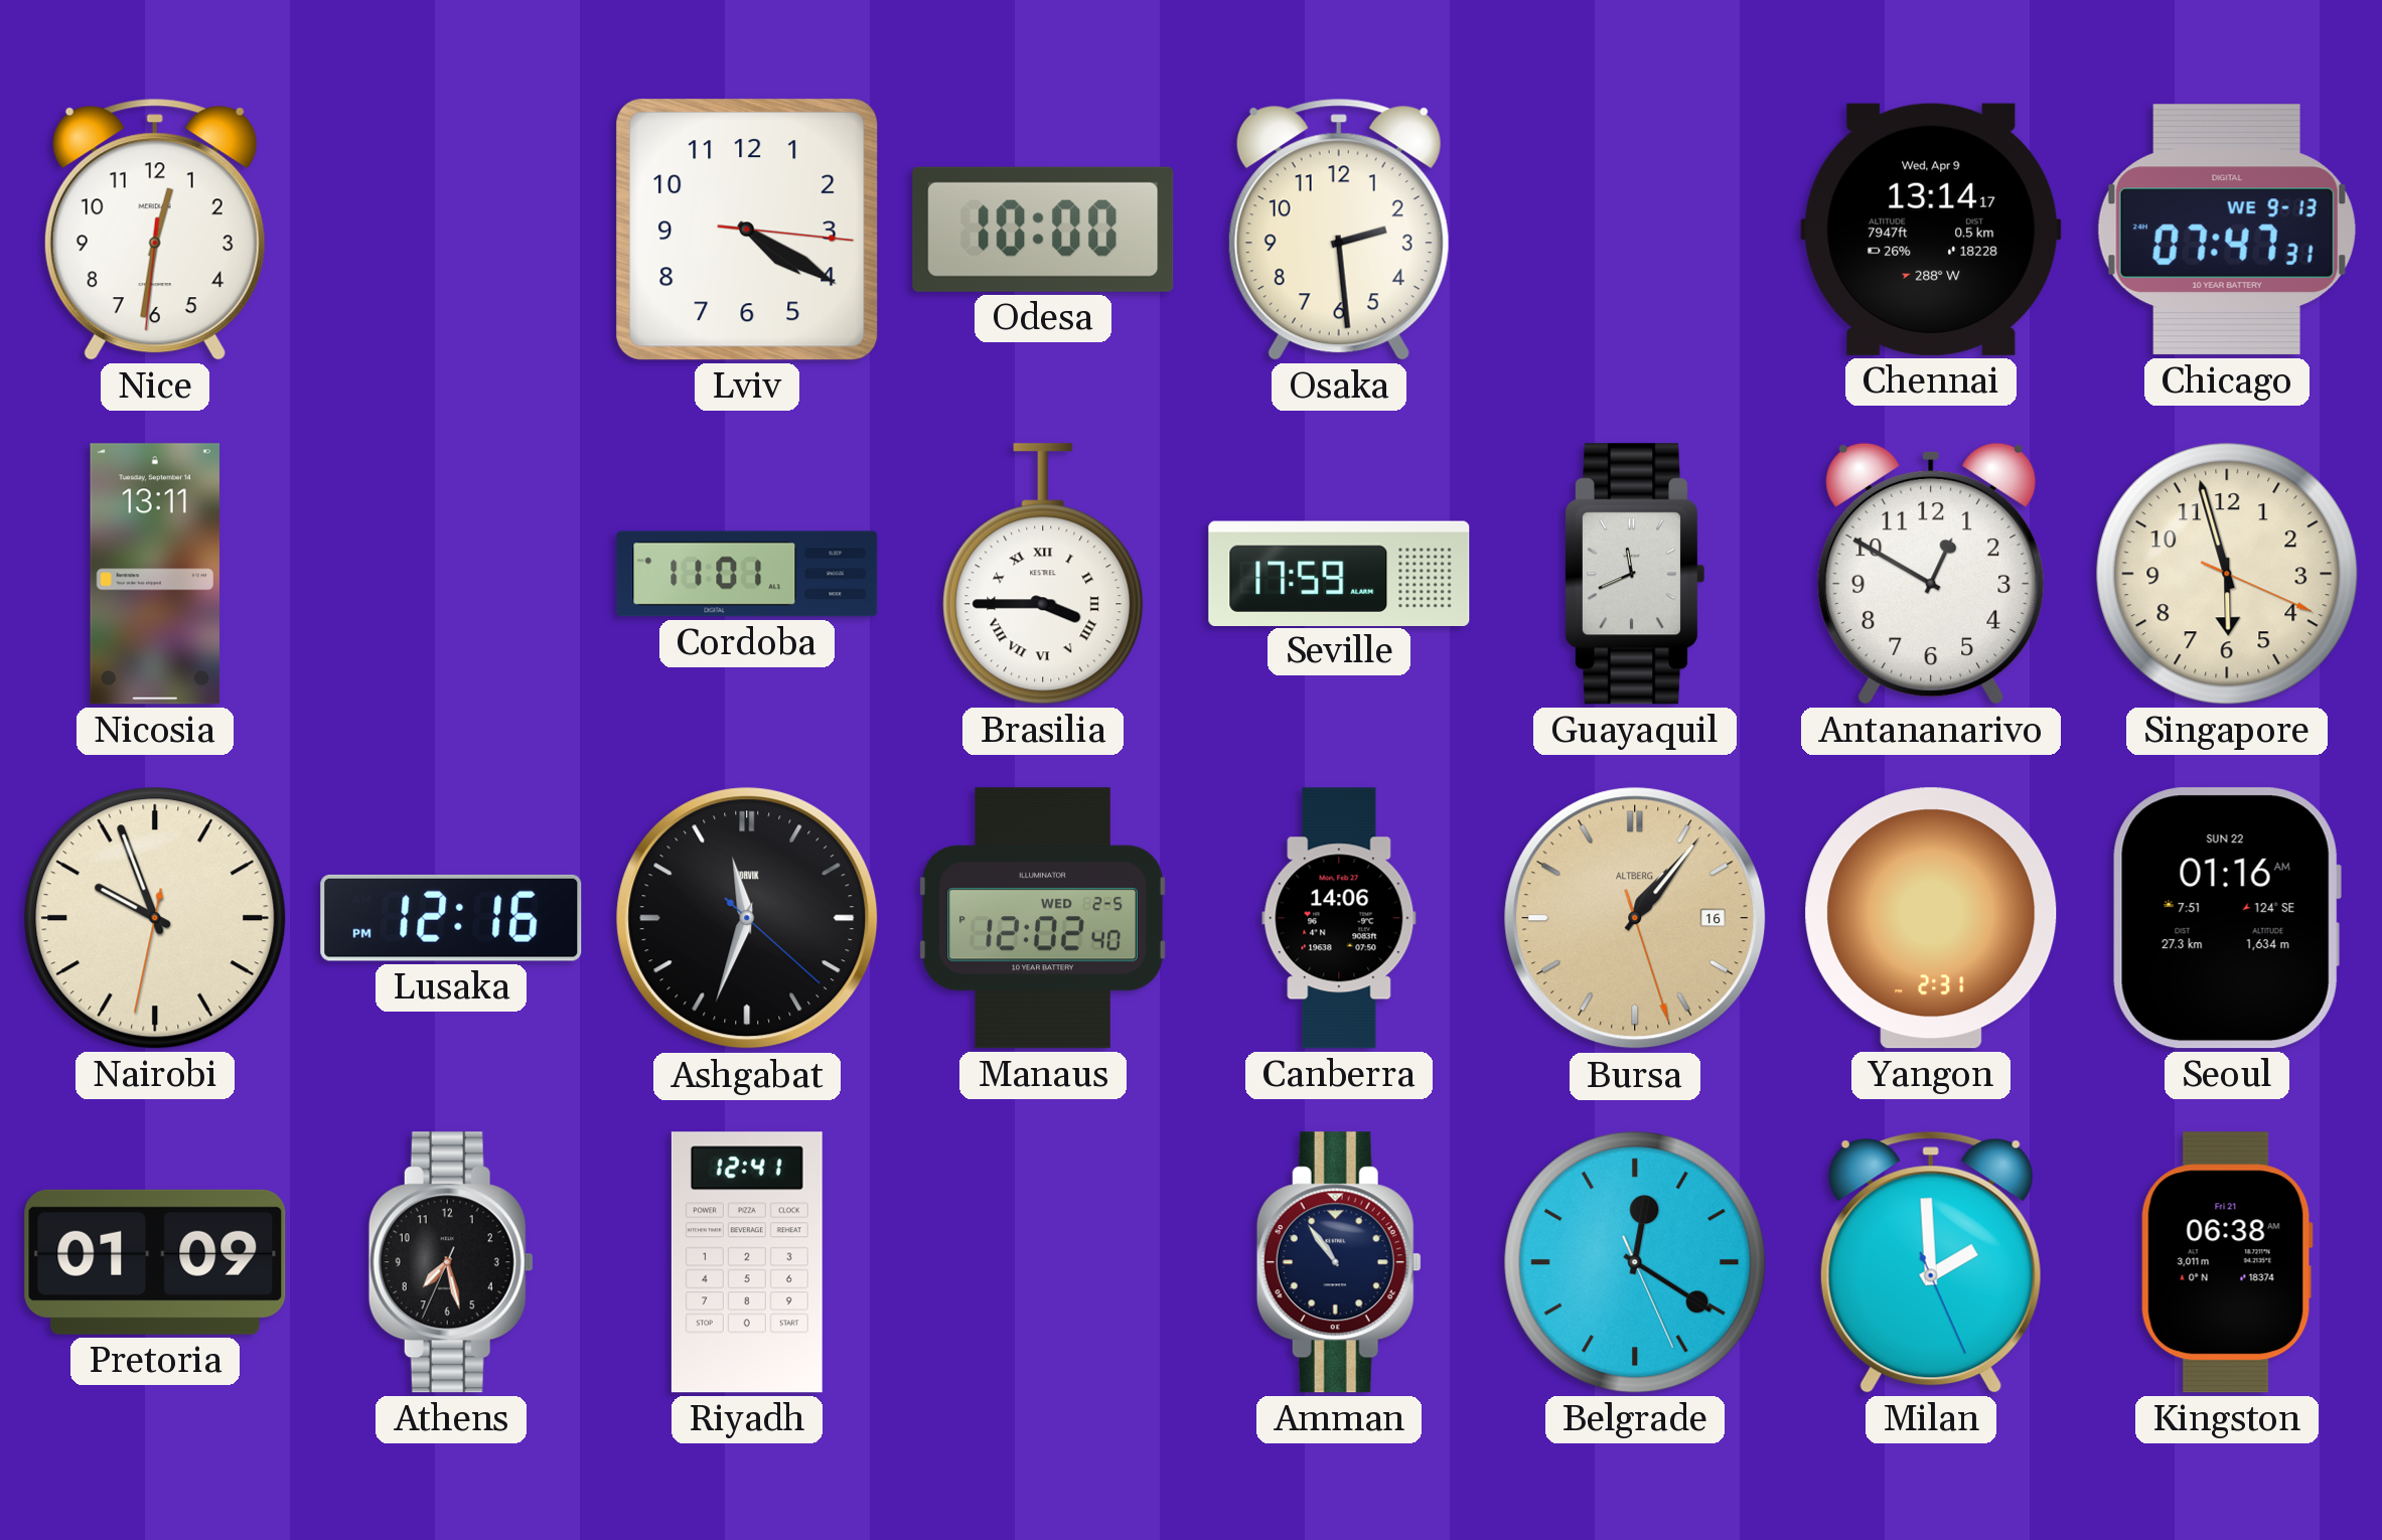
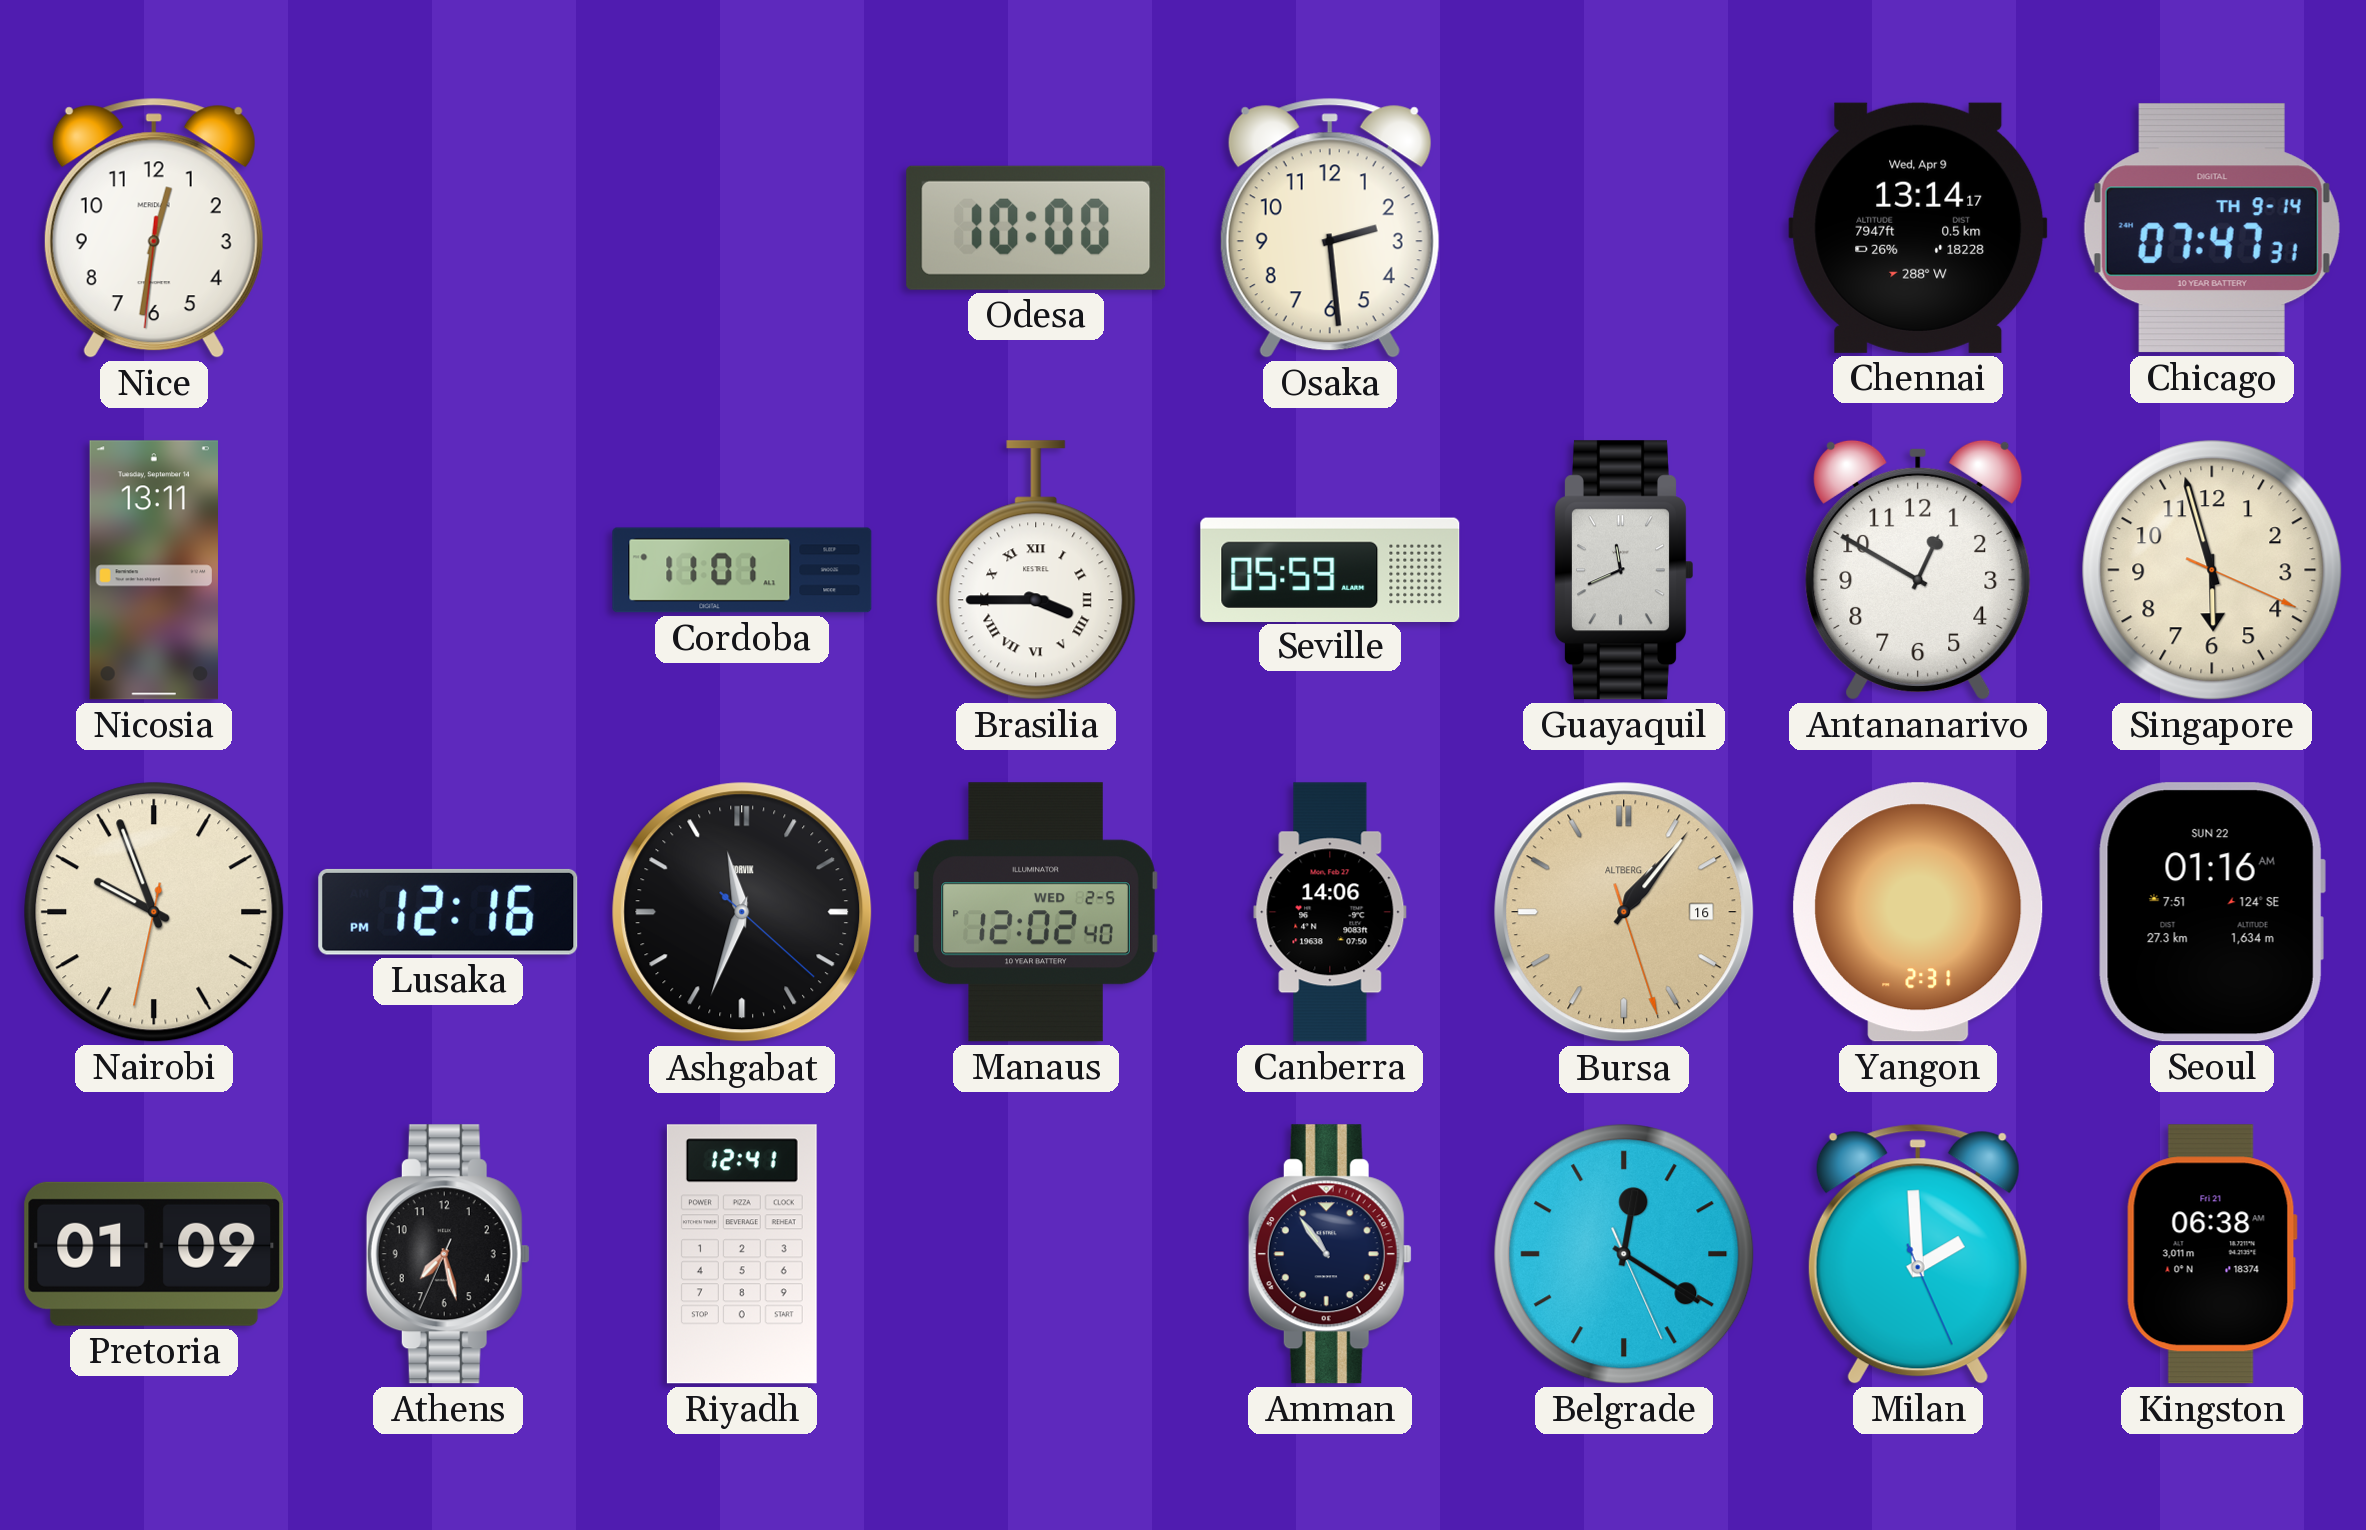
Lviv: 4:20 -> none (747, 229)
Chicago date: WE 9-13 -> TH 9-14 (2212, 228)
Seville: 17:59 -> 05:59 (1330, 569)
